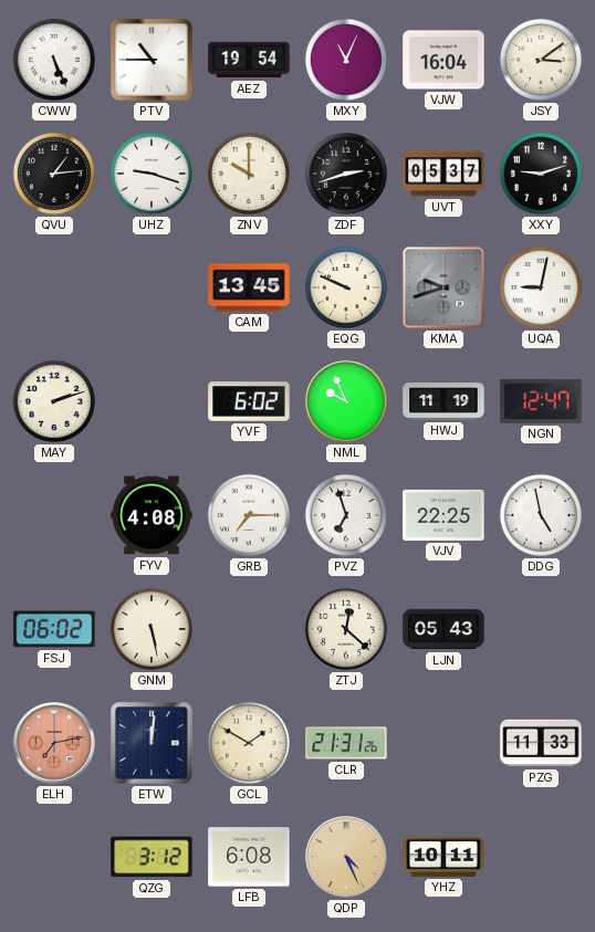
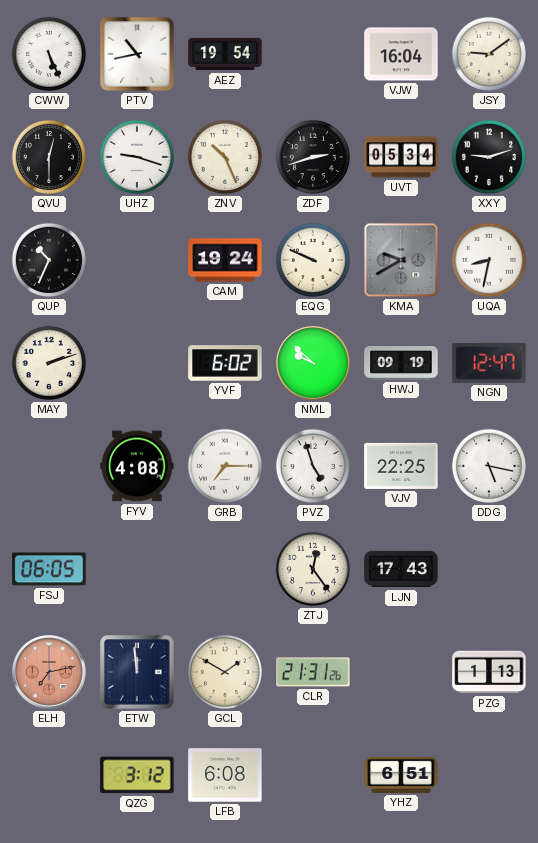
PTV: 10:45 -> 10:43 (137, 54)
MXY: 11:04 -> none (346, 60)
JSY: 3:09 -> 9:09 (489, 54)
QVU: 1:14 -> 12:30 (49, 157)
ZNV: 10:00 -> 10:26 (225, 157)
UVT: 05:37 -> 05:34 (401, 157)
QUP: none -> 10:34 (49, 260)
CAM: 13:45 -> 19:24 (225, 260)
KMA: 9:42 -> 9:40 (401, 260)
UQA: 9:02 -> 8:32 (489, 260)
NML: 9:56 -> 9:52 (313, 363)
HWJ: 11:19 -> 09:19 (401, 363)
PVZ: 6:57 -> 4:57 (313, 466)
DDG: 4:58 -> 5:17 (489, 466)
FSJ: 06:02 -> 06:05 (49, 569)
GNM: 5:28 -> none (152, 629)
ZTJ: 12:22 -> 12:24 (313, 569)
LJN: 05:43 -> 17:43 (401, 569)
ETW: 12:01 -> 11:59 (137, 672)
PZG: 11:33 -> 1:13 (489, 672)
QDP: 4:26 -> none (346, 857)
YHZ: 10:11 -> 6:51 (401, 775)
